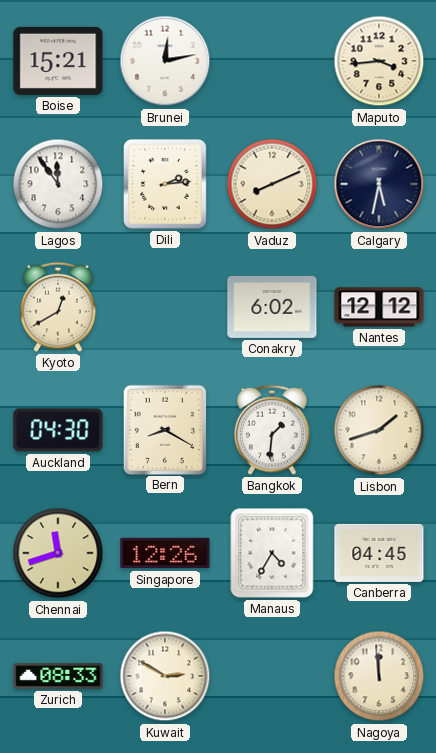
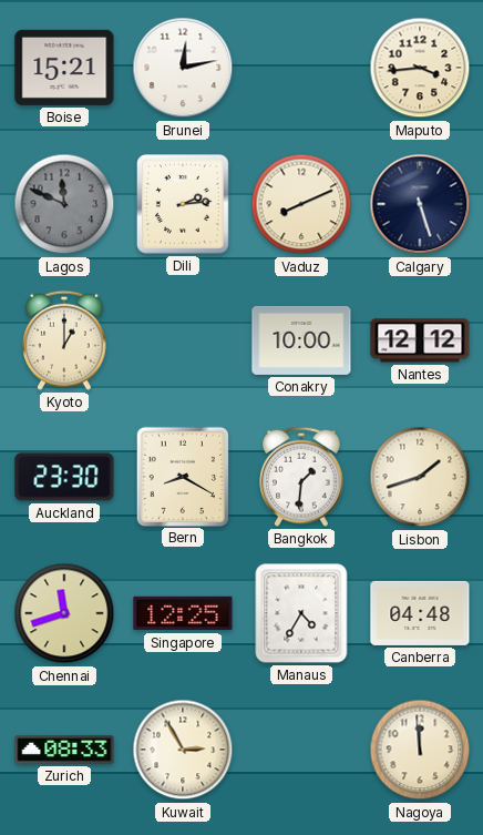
Lagos: 11:54 -> 11:49 (64, 204)
Lagos dial: white -> grey (64, 204)
Calgary: 5:32 -> 5:27 (420, 204)
Kyoto: 12:40 -> 1:00 (64, 340)
Conakry: 6:02 -> 10:00 (301, 340)
Auckland: 04:30 -> 23:30 (64, 477)
Singapore: 12:26 -> 12:25 (183, 613)
Canberra: 04:45 -> 04:48 (420, 613)
Kuwait: 2:50 -> 2:55 (183, 750)
